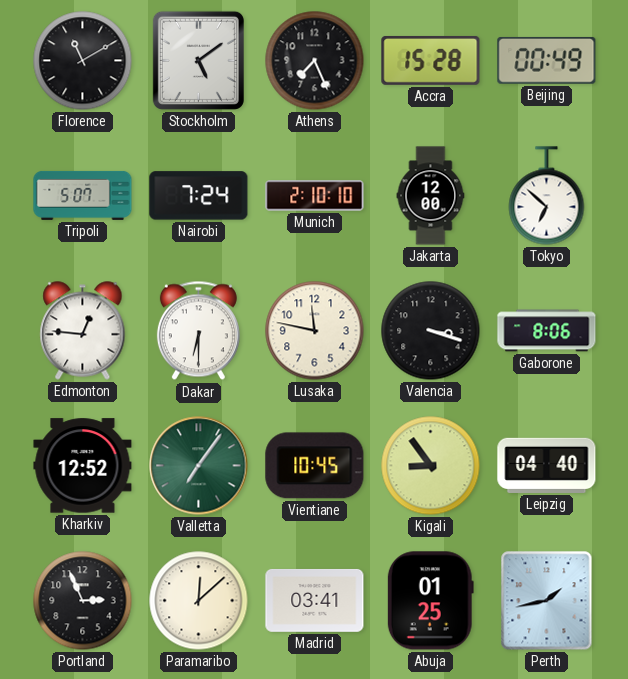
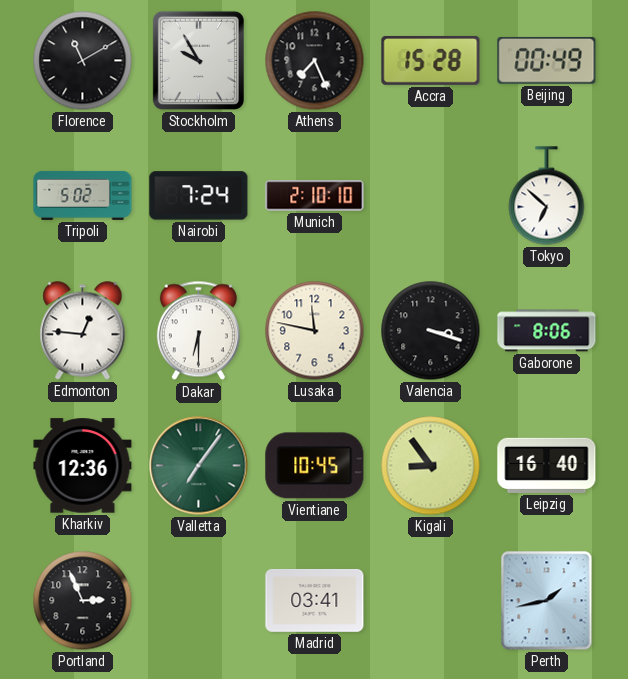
Stockholm: 5:09 -> 9:55 (198, 60)
Tripoli: 5:07 -> 5:02 (83, 195)
Jakarta: 12:00 -> none (431, 196)
Kharkiv: 12:52 -> 12:36 (83, 466)
Leipzig: 04:40 -> 16:40 (547, 465)
Paramaribo: 12:08 -> none (199, 601)
Abuja: 01:25 -> none (430, 601)
